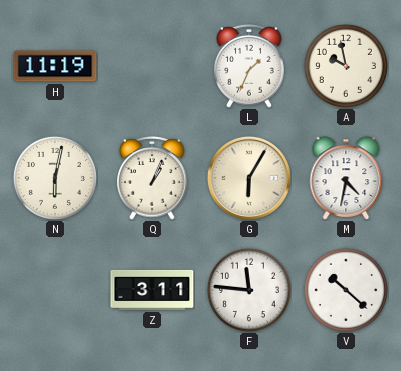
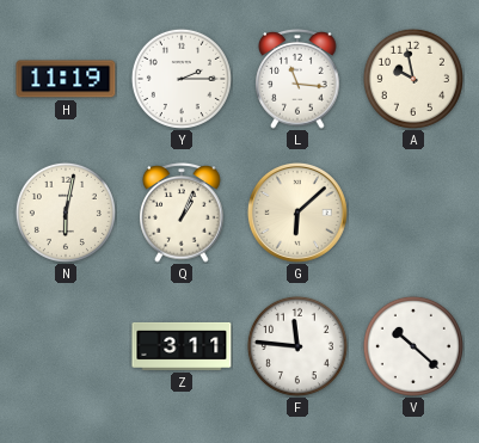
Y: none -> 2:15 (182, 79)
L: 1:34 -> 11:16 (297, 80)
G: 6:05 -> 6:08 (297, 213)
M: 4:32 -> none (346, 178)
